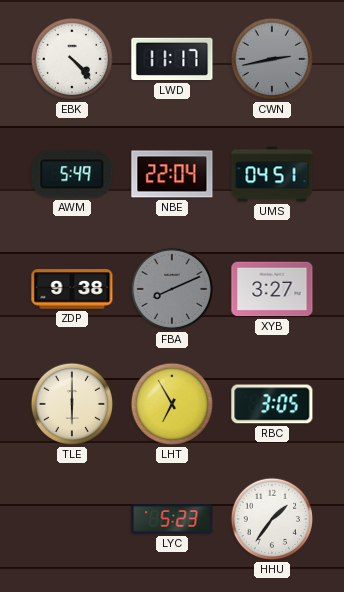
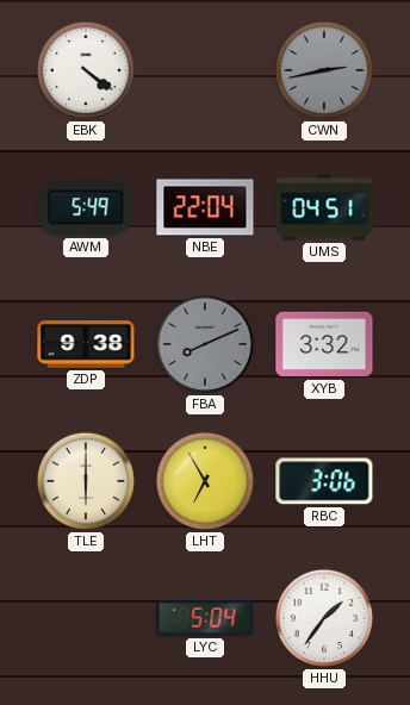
EBK: 4:23 -> 4:21 (86, 70)
LWD: 11:17 -> none (172, 59)
XYB: 3:27 -> 3:32 (324, 344)
RBC: 3:05 -> 3:06 (324, 481)
LYC: 5:23 -> 5:04 (205, 618)
